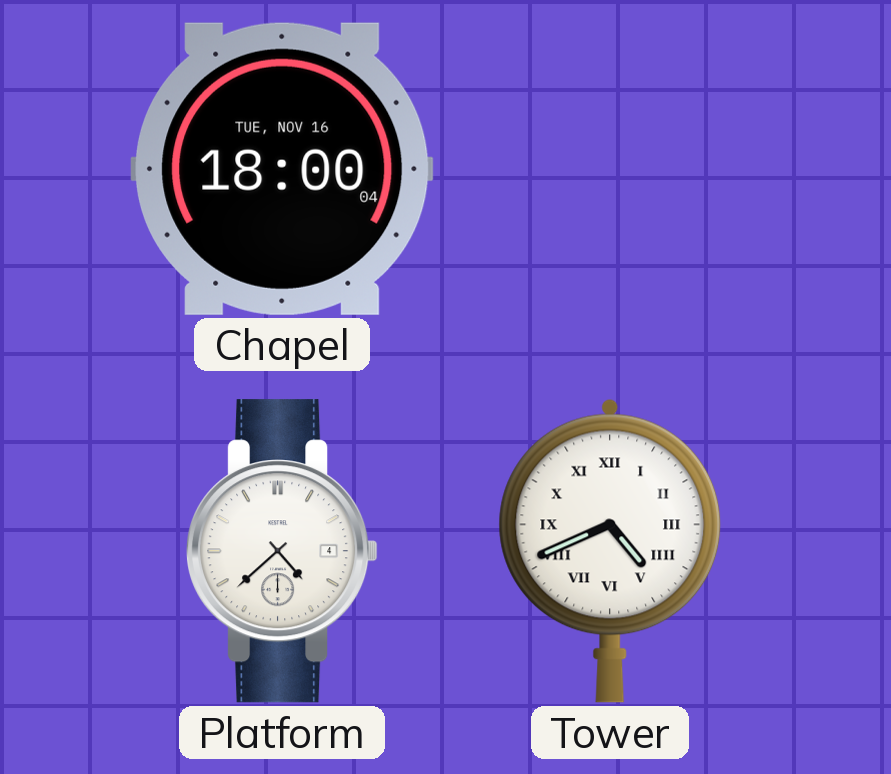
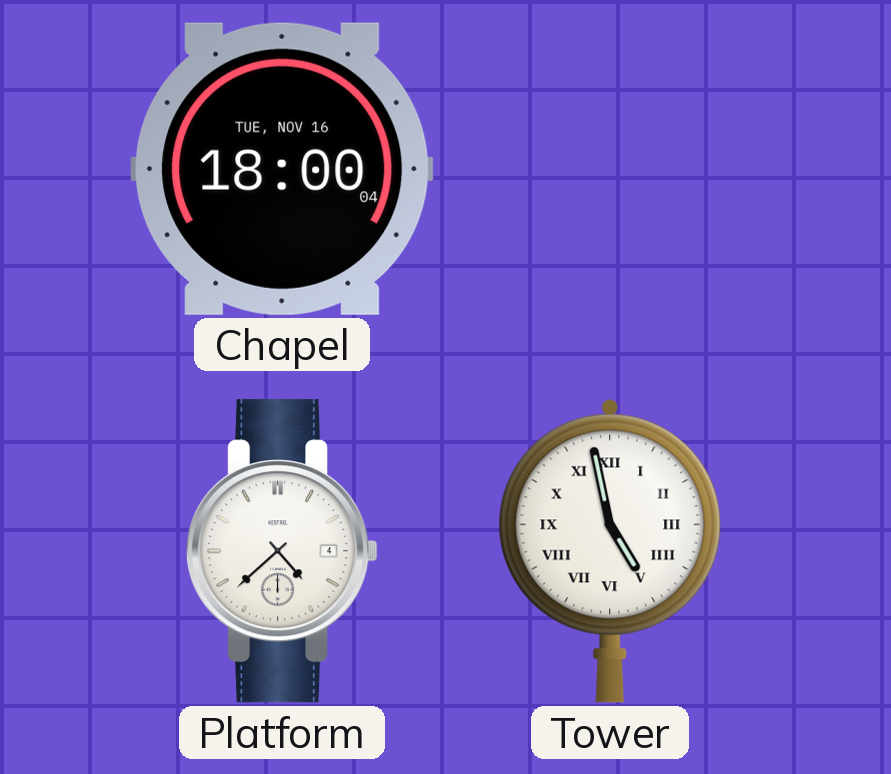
Tower: 4:41 -> 4:58 (610, 551)
